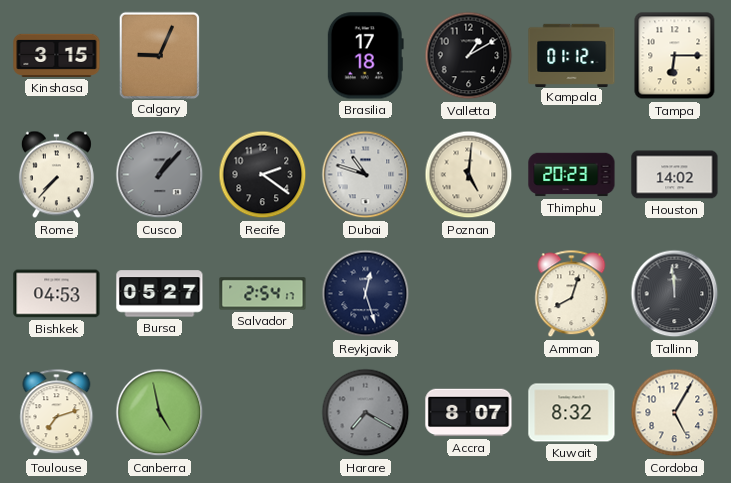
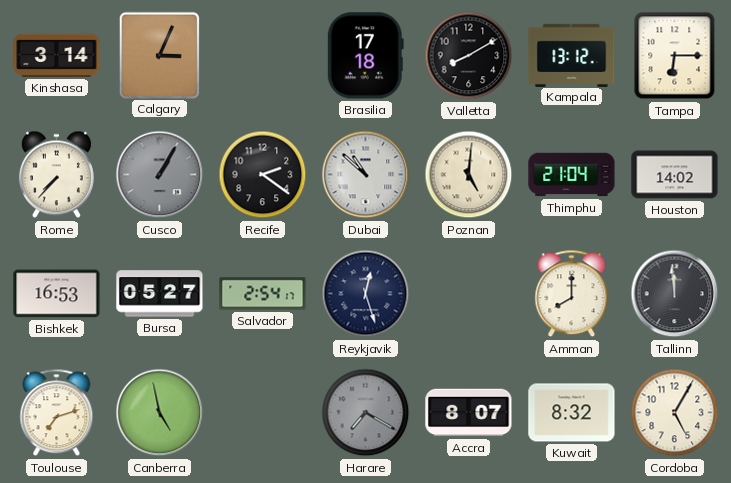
Kinshasa: 3:15 -> 3:14 (57, 55)
Calgary: 9:04 -> 3:04 (159, 55)
Valletta: 1:10 -> 8:10 (469, 56)
Kampala: 01:12 -> 13:12 (572, 55)
Cusco: 1:07 -> 1:05 (160, 175)
Dubai: 10:48 -> 10:52 (366, 175)
Thimphu: 20:23 -> 21:04 (572, 175)
Bishkek: 04:53 -> 16:53 (57, 294)
Amman: 8:03 -> 8:00 (572, 294)
